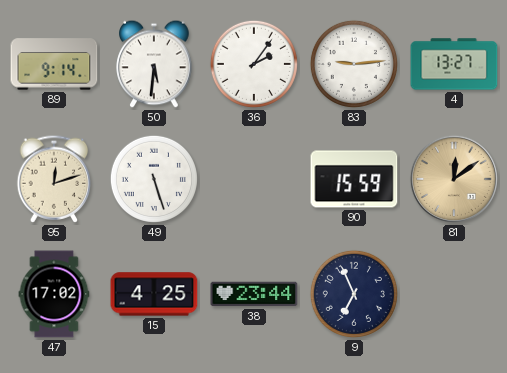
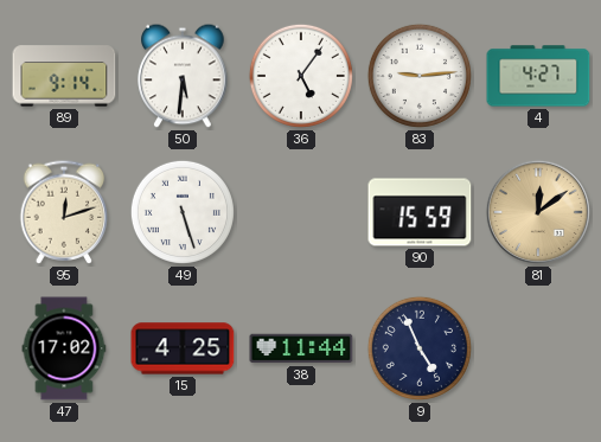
36: 2:06 -> 5:06 (301, 76)
4: 13:27 -> 4:27 (538, 76)
38: 23:44 -> 11:44 (301, 348)
9: 6:56 -> 4:56 (420, 348)
